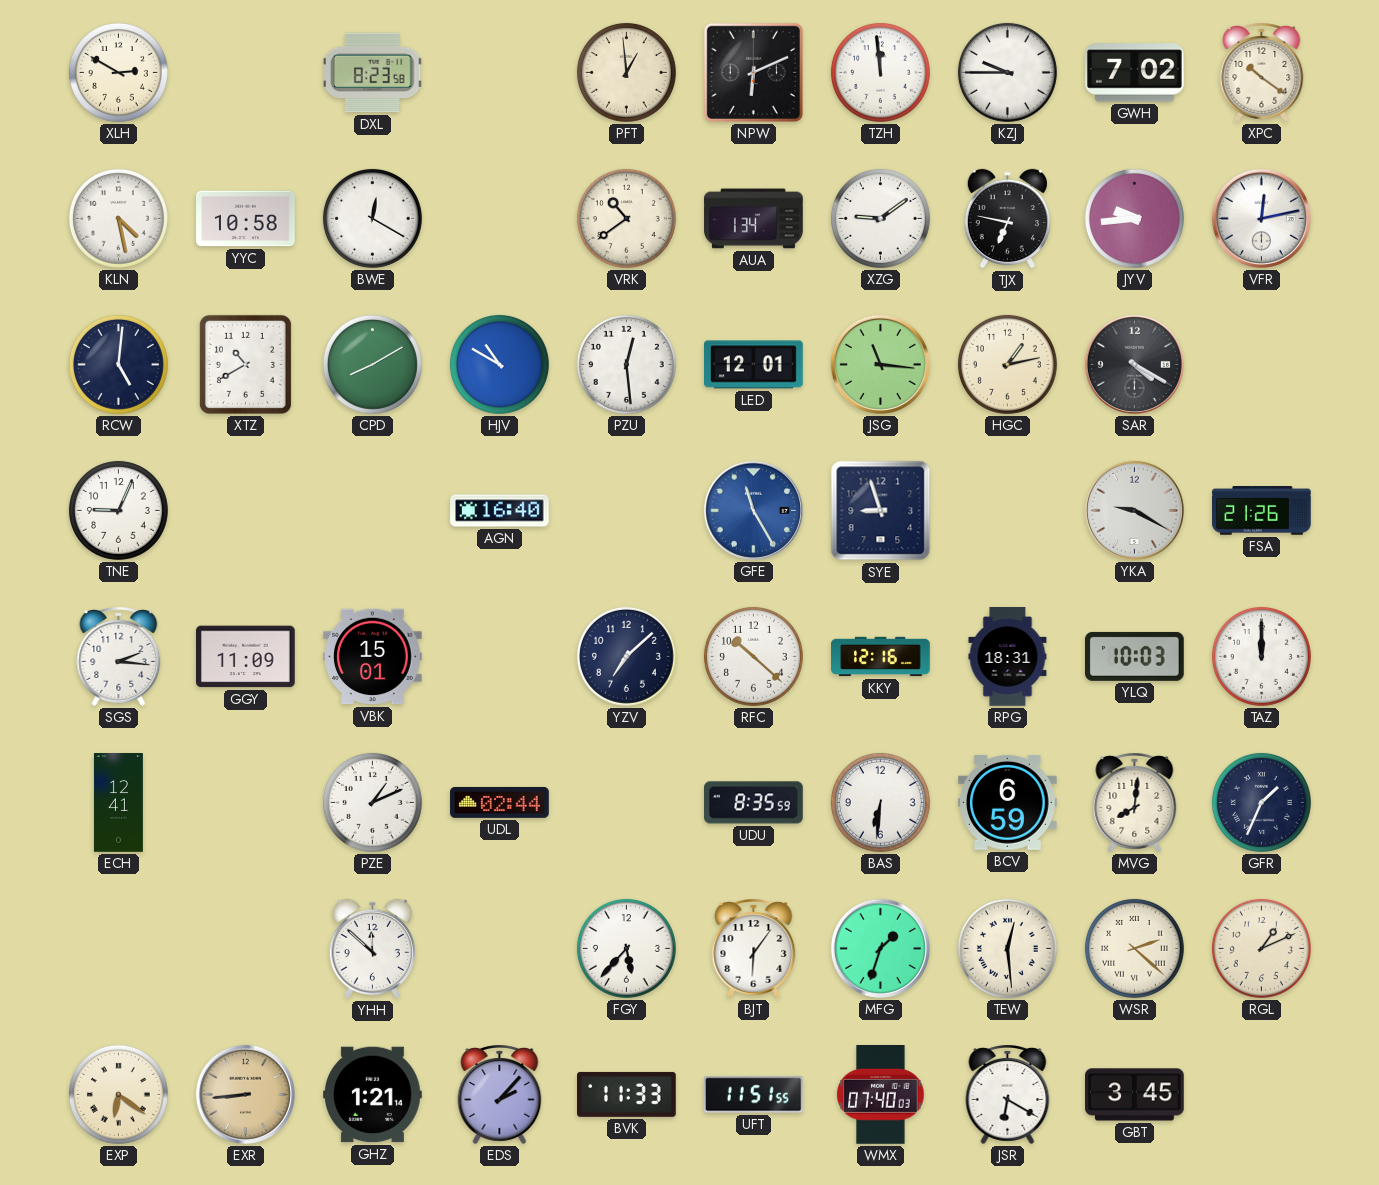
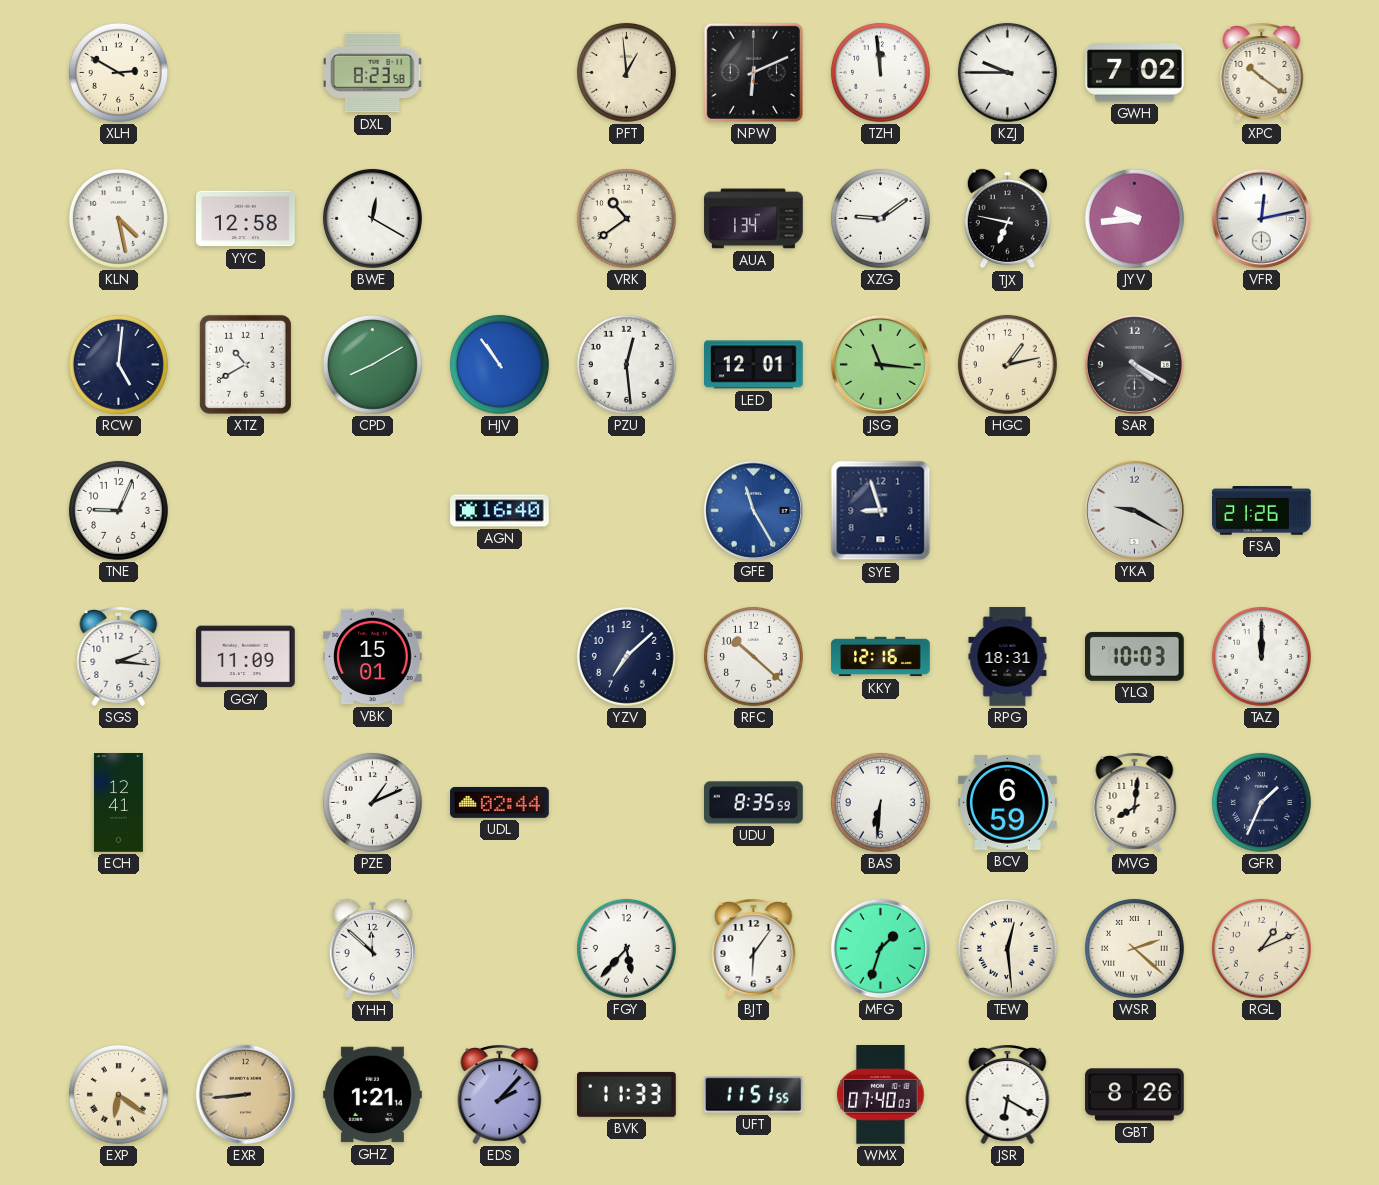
YYC: 10:58 -> 12:58 (246, 219)
HJV: 10:50 -> 10:54 (499, 364)
GBT: 3:45 -> 8:26 (1135, 1095)
